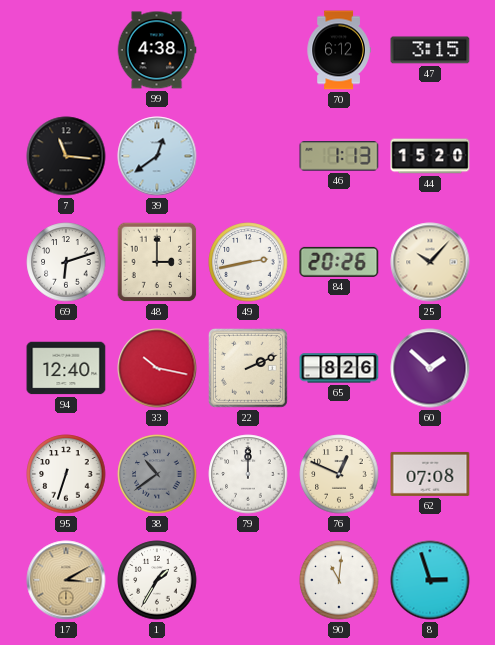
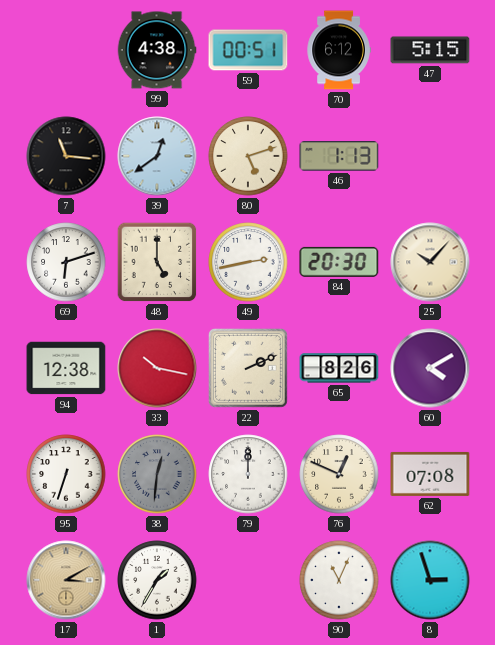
59: none -> 00:51 (248, 50)
47: 3:15 -> 5:15 (430, 50)
80: none -> 5:12 (248, 156)
44: 15:20 -> none (430, 156)
48: 3:00 -> 5:00 (157, 262)
84: 20:26 -> 20:30 (339, 262)
94: 12:40 -> 12:38 (66, 368)
60: 1:52 -> 4:10 (430, 368)
38: 10:39 -> 12:31 (157, 474)
90: 11:01 -> 11:04 (339, 580)
